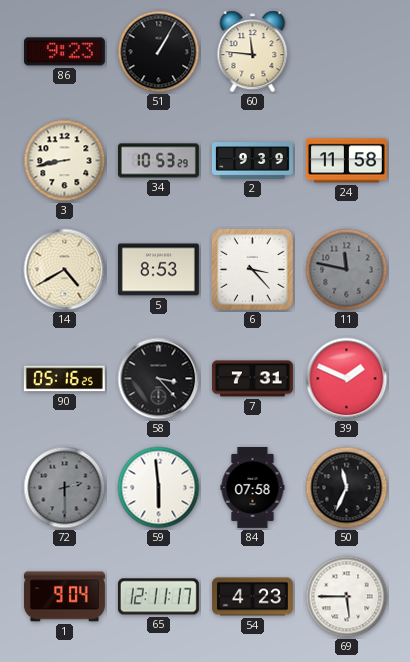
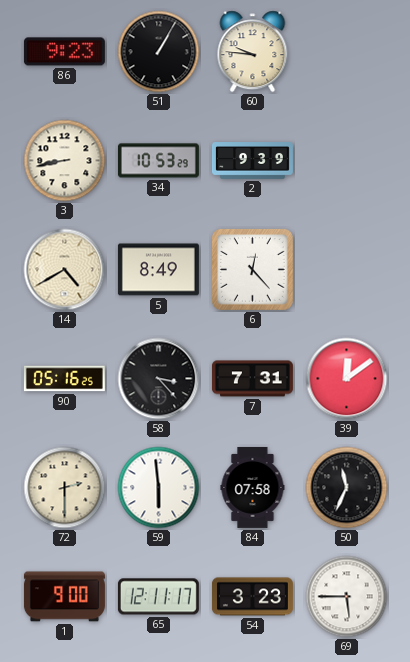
60: 11:46 -> 9:46 (253, 52)
24: 11:58 -> none (346, 161)
5: 8:53 -> 8:49 (158, 270)
6: 3:23 -> 12:23 (253, 270)
11: 11:47 -> none (347, 270)
39: 1:49 -> 12:09 (347, 379)
72 dial: grey -> cream (65, 488)
1: 9:04 -> 9:00 (64, 597)
54: 4:23 -> 3:23 (252, 597)
